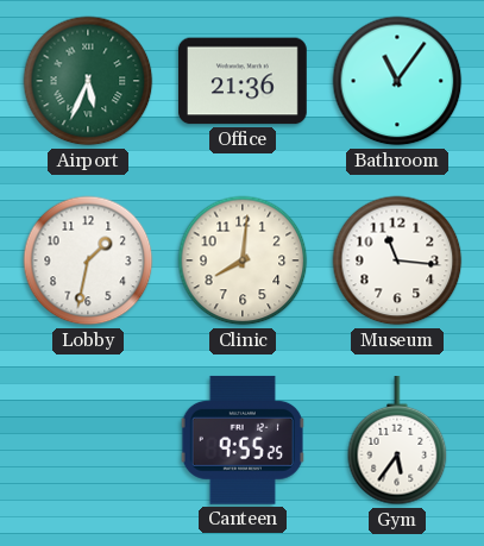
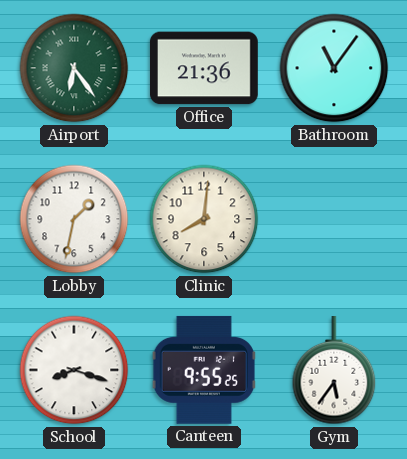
Airport: 5:34 -> 6:24 (74, 68)
Museum: 11:16 -> none (397, 261)
School: none -> 8:18 (74, 370)
